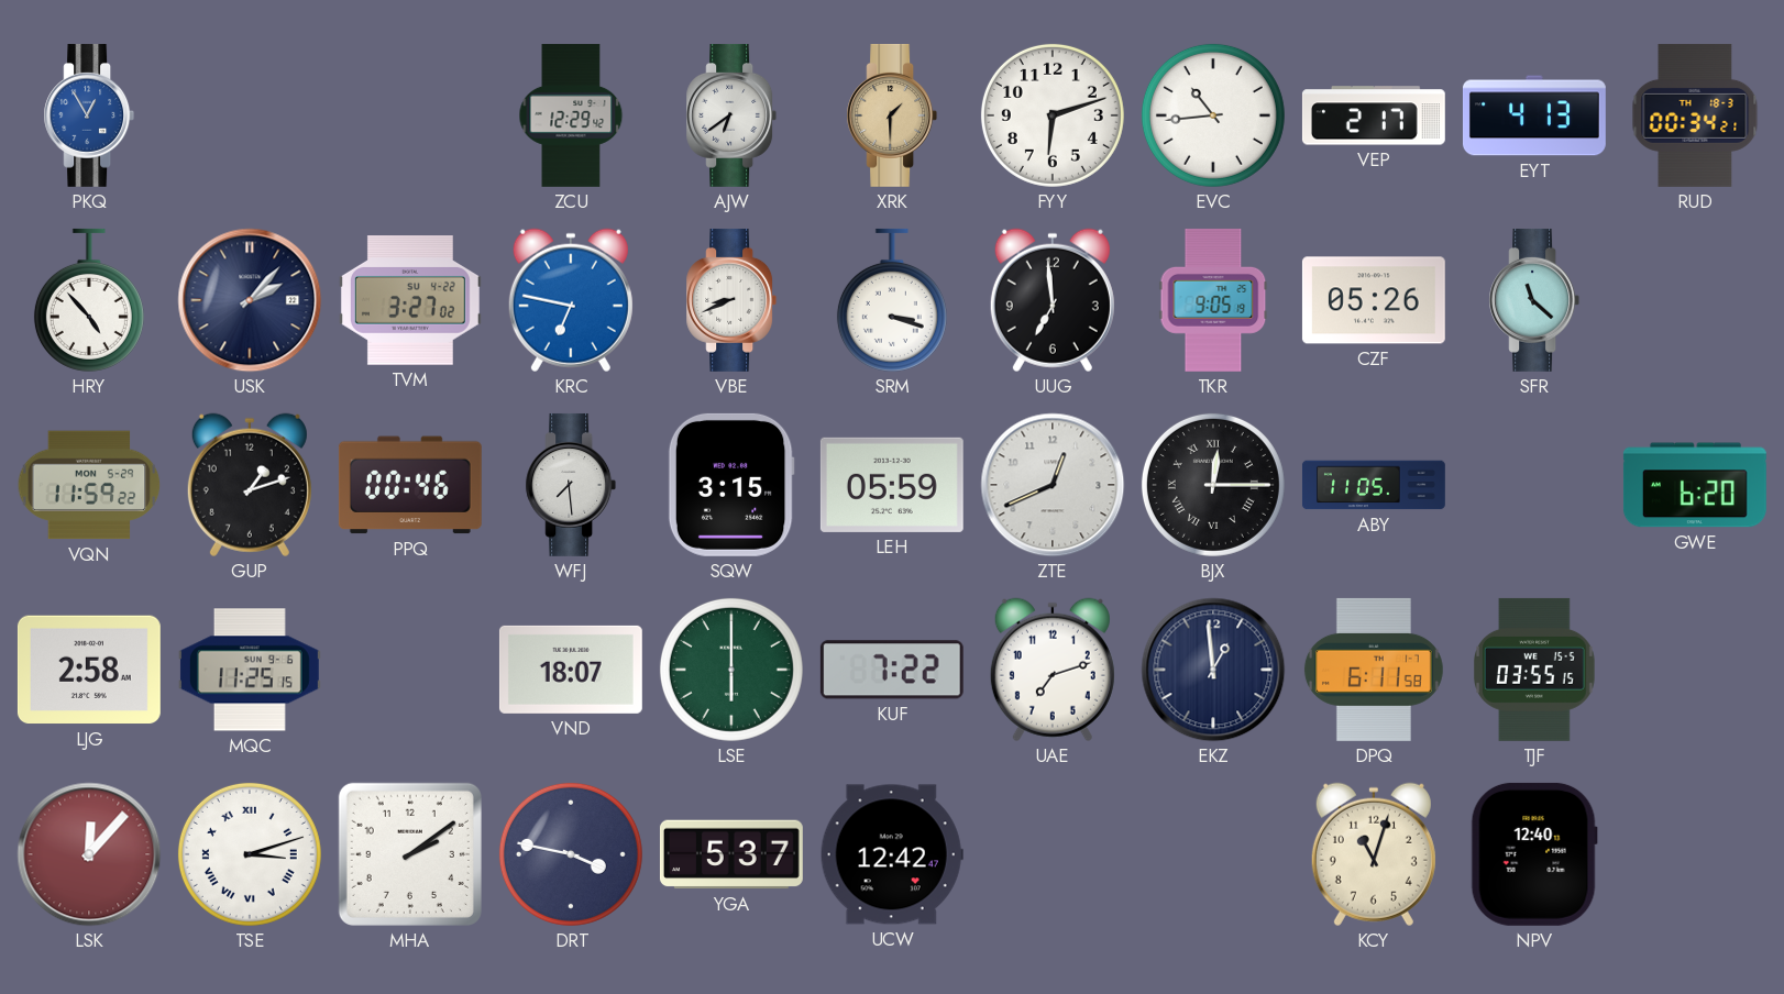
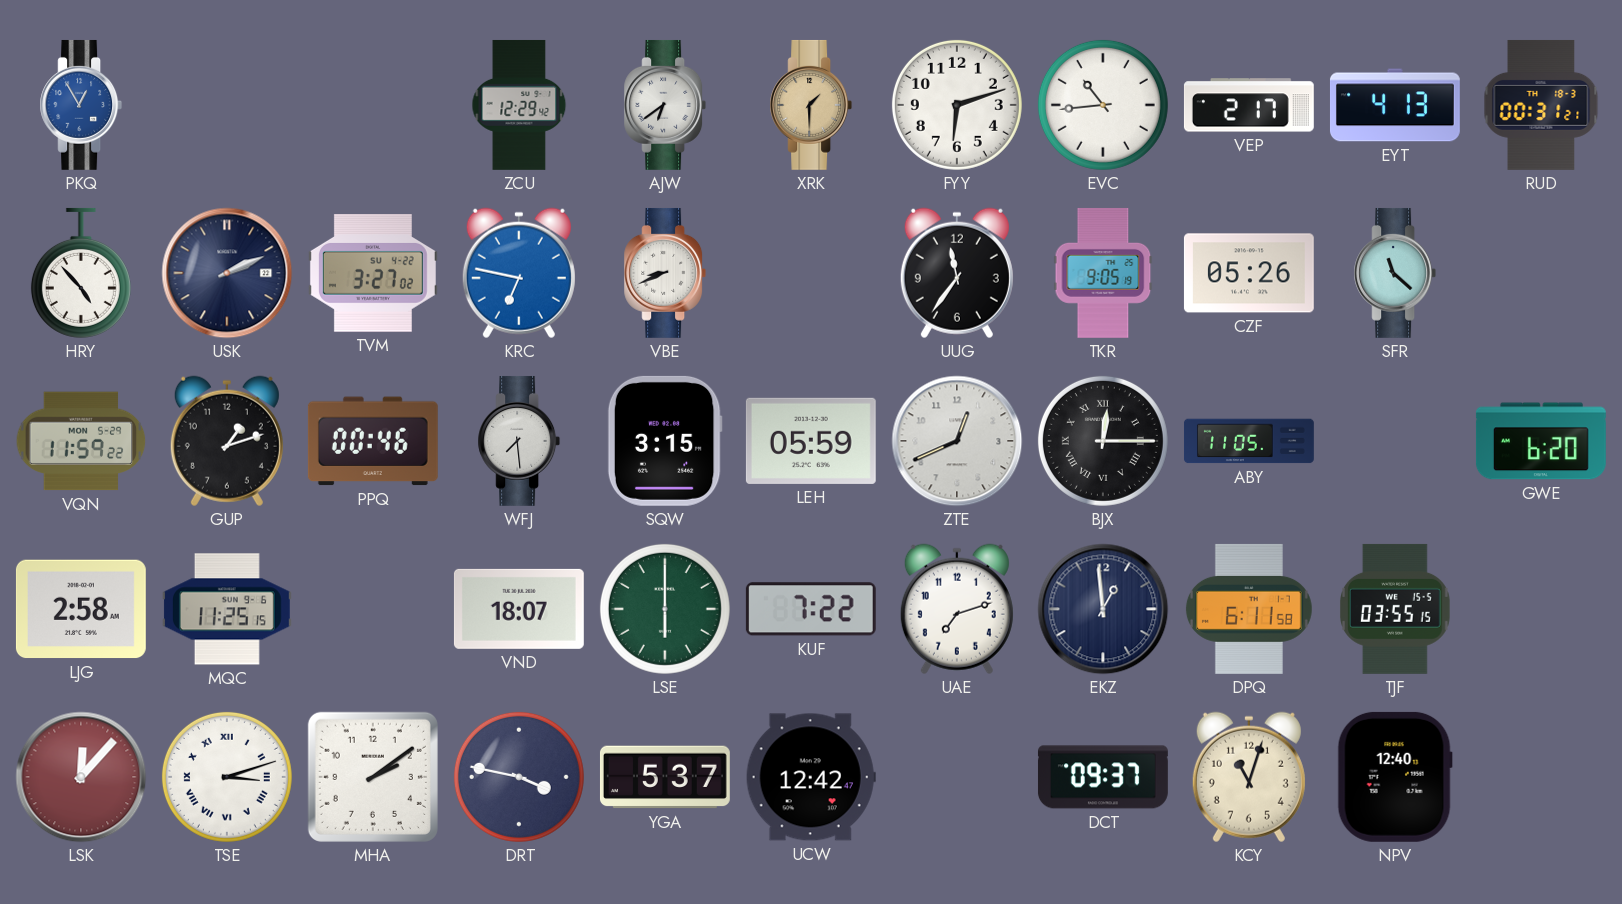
RUD: 00:34 -> 00:31 (1541, 105)
USK: 2:07 -> 2:11 (227, 273)
SRM: 3:18 -> none (892, 300)
UUG: 6:59 -> 11:36 (957, 273)
DCT: none -> 09:37 (1103, 777)
